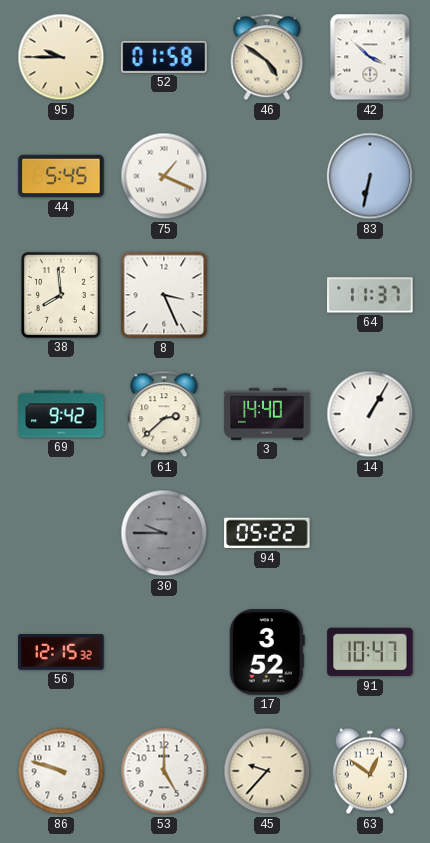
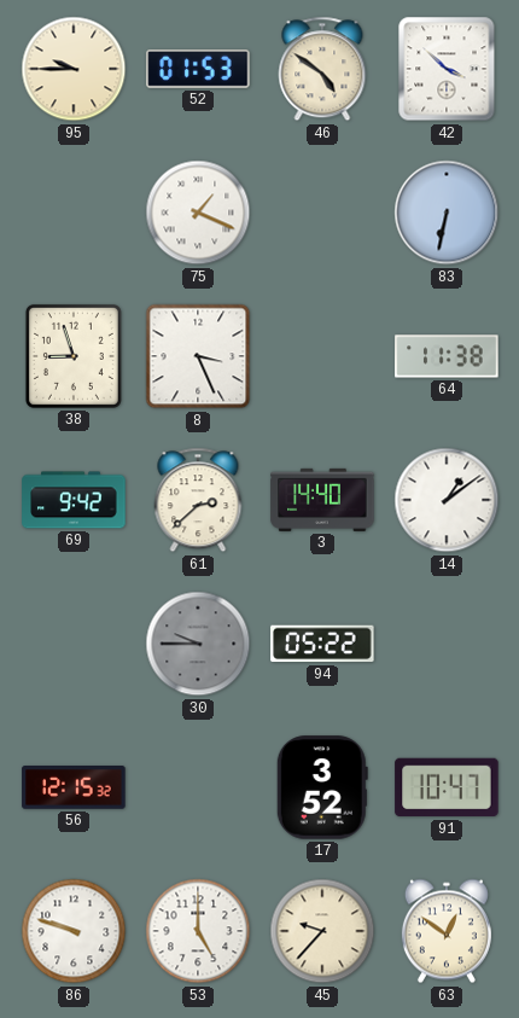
52: 01:58 -> 01:53 (198, 69)
44: 5:45 -> none (61, 176)
38: 7:59 -> 8:57 (74, 356)
64: 11:37 -> 11:38 (447, 356)
14: 1:05 -> 1:09 (447, 500)
